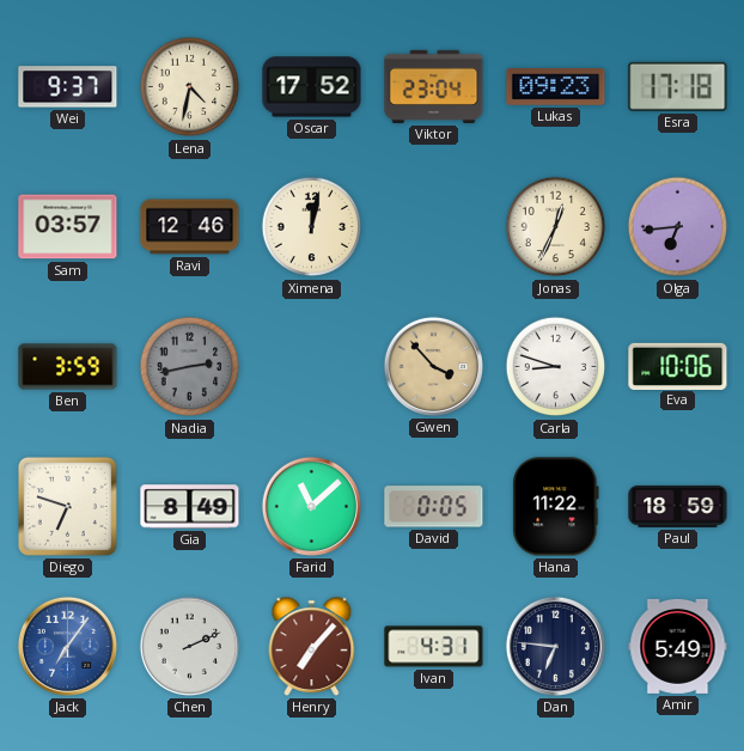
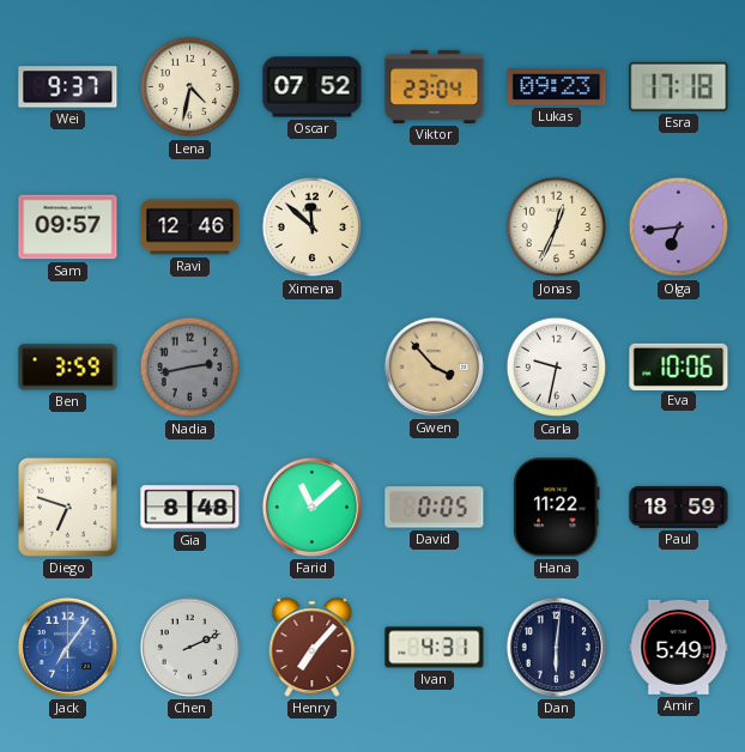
Oscar: 17:52 -> 07:52 (313, 87)
Sam: 03:57 -> 09:57 (68, 228)
Ximena: 12:02 -> 11:52 (313, 228)
Carla: 8:48 -> 9:32 (557, 368)
Gia: 8:49 -> 8:48 (190, 508)
Dan: 6:46 -> 6:01 (556, 647)
